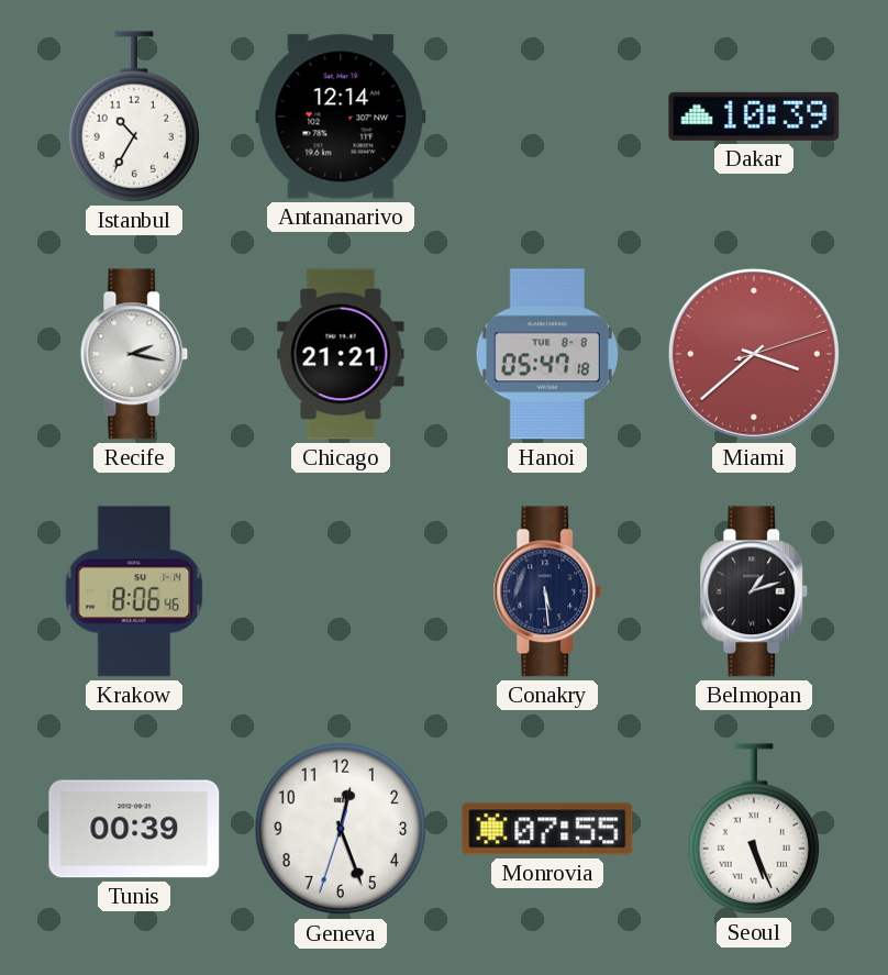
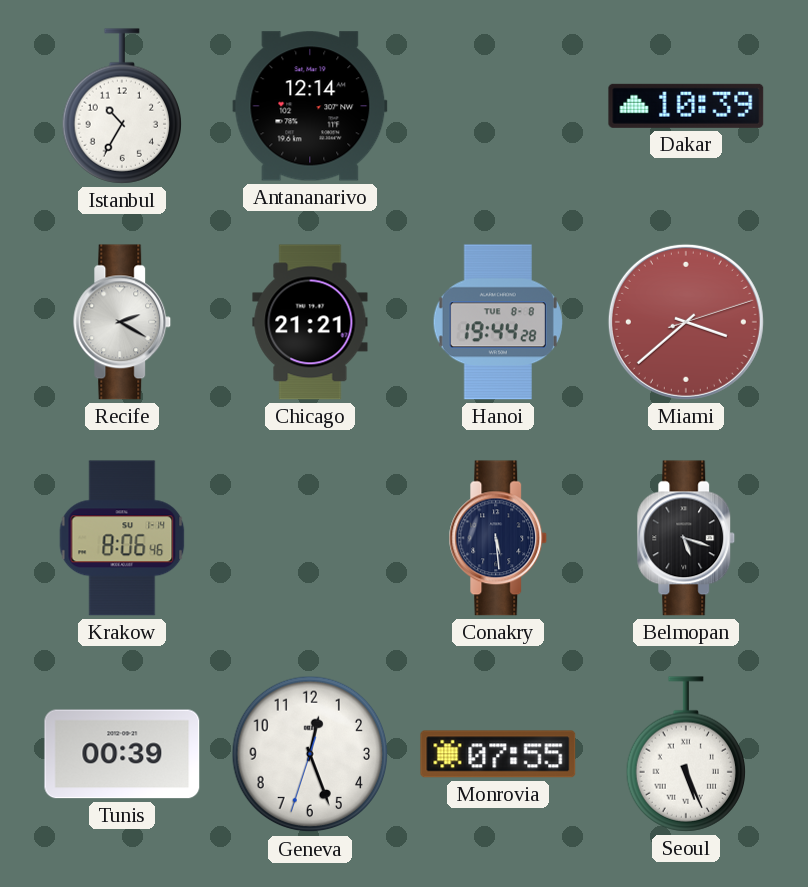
Recife: 2:17 -> 2:20 (122, 322)
Hanoi: 05:47 -> 19:44 (498, 322)
Belmopan: 1:12 -> 5:18 (686, 538)
